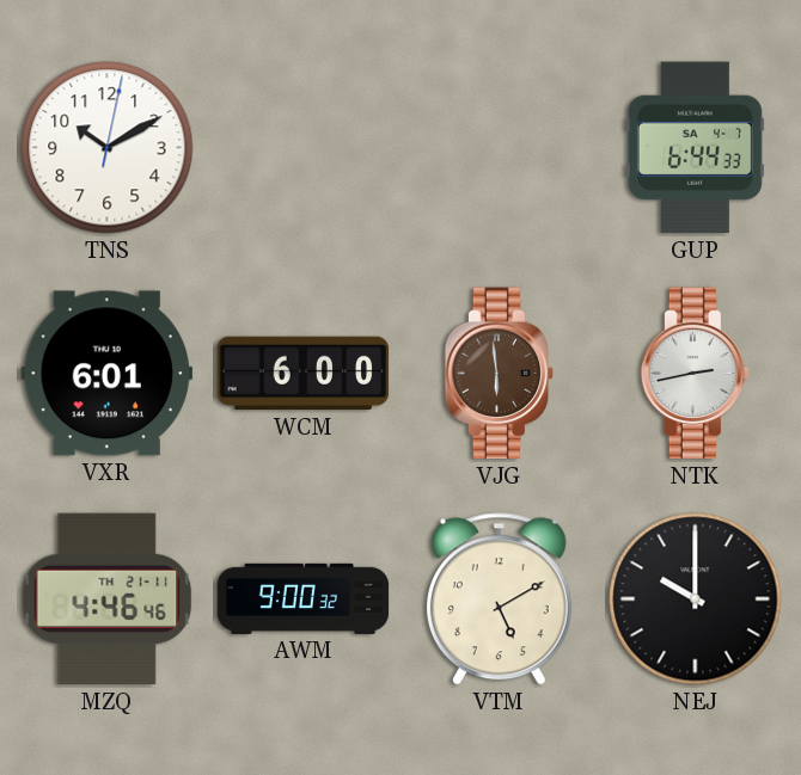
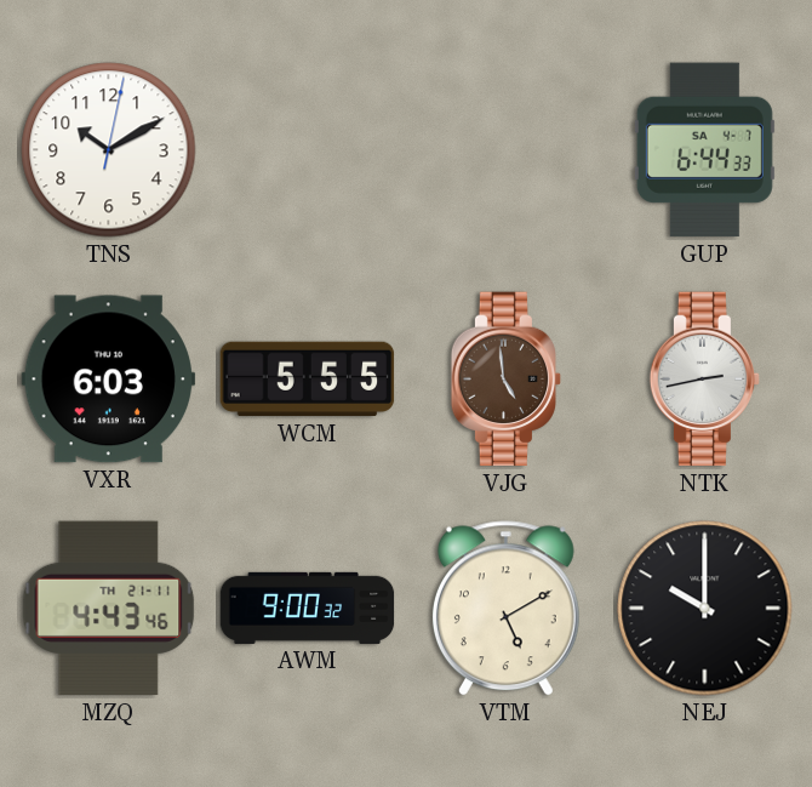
VXR: 6:01 -> 6:03 (109, 380)
WCM: 6:00 -> 5:55 (308, 380)
VJG: 5:59 -> 4:59 (507, 380)
MZQ: 4:46 -> 4:43 (109, 609)
